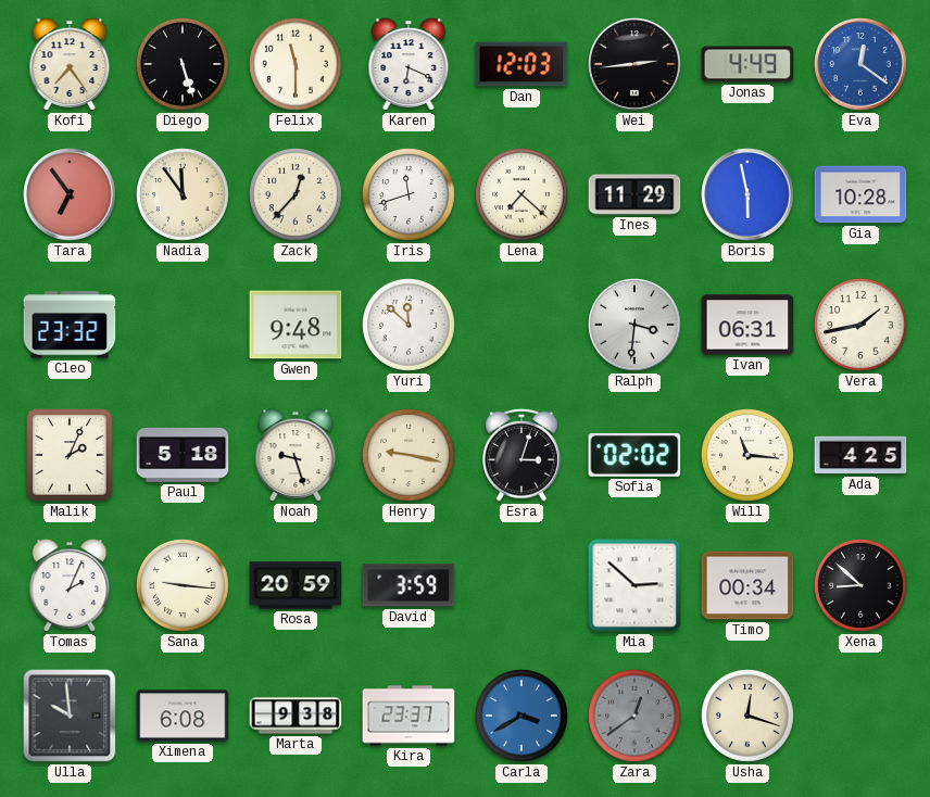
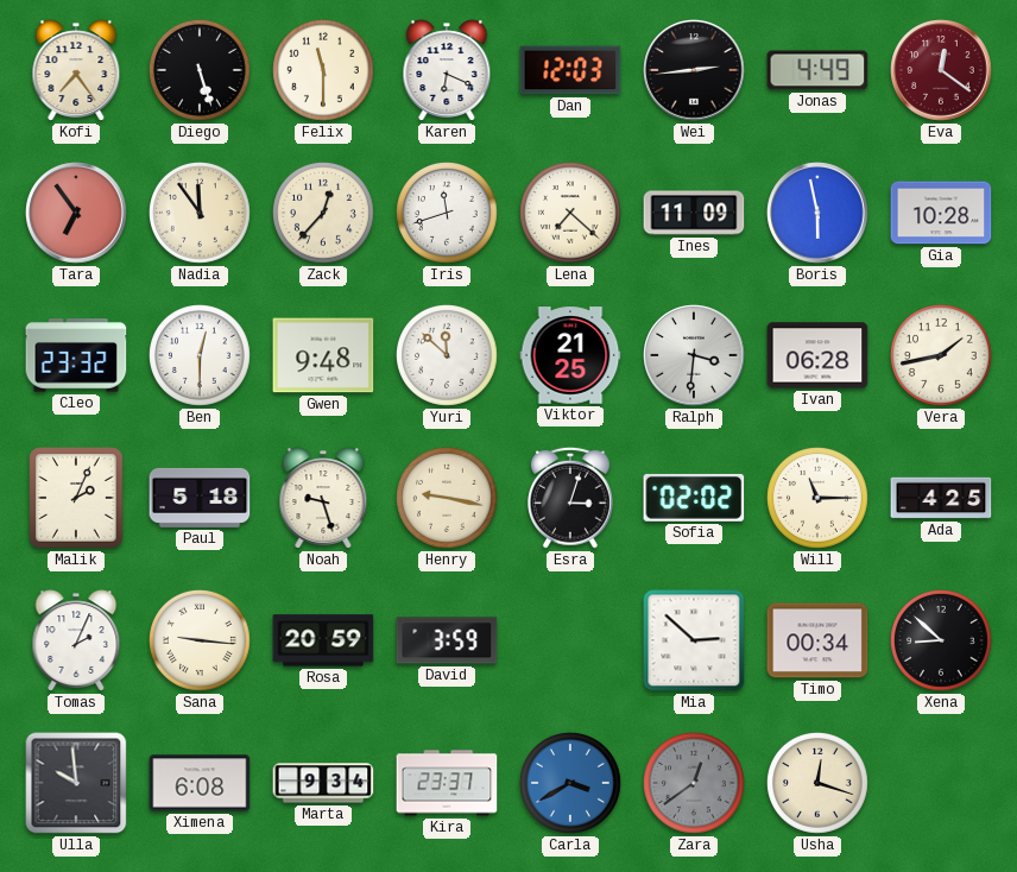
Eva dial: blue -> burgundy (941, 70)
Ines: 11:29 -> 11:09 (694, 213)
Ben: none -> 12:30 (201, 356)
Viktor: none -> 21:25 (570, 355)
Ivan: 06:31 -> 06:28 (817, 355)
Will: 11:16 -> 11:15 (819, 499)
Marta: 9:38 -> 9:34 (323, 783)
